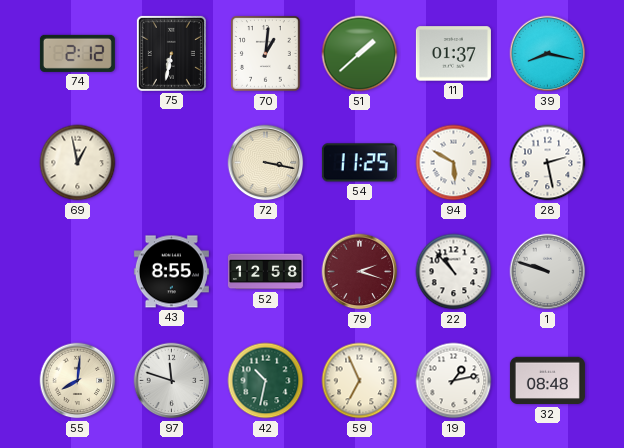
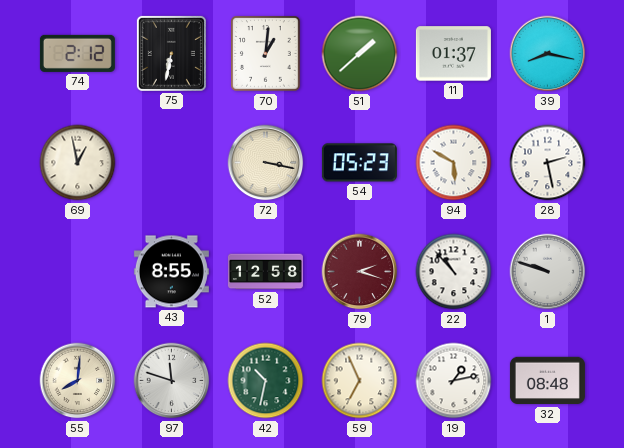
54: 11:25 -> 05:23 (359, 163)
